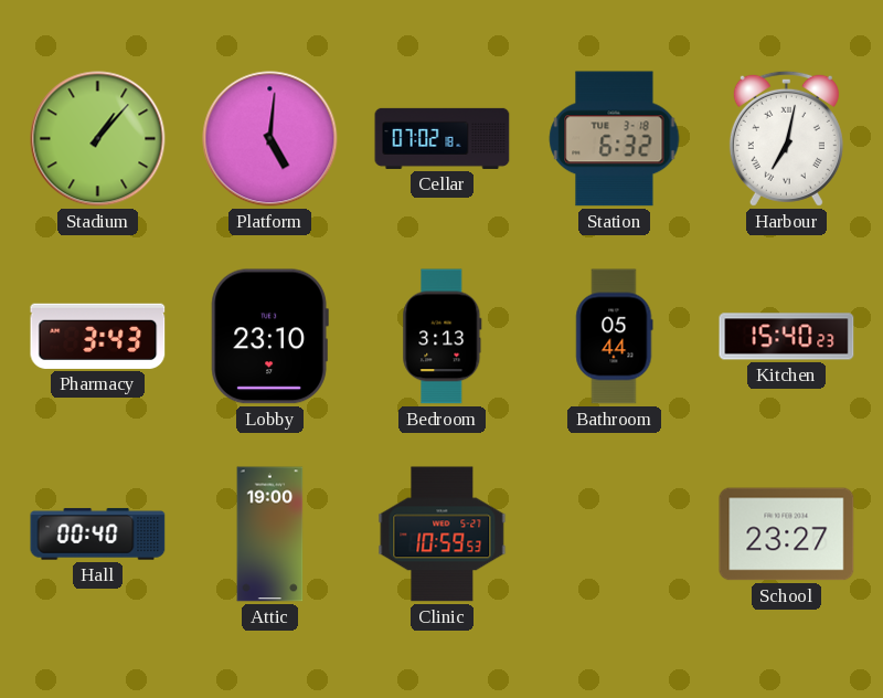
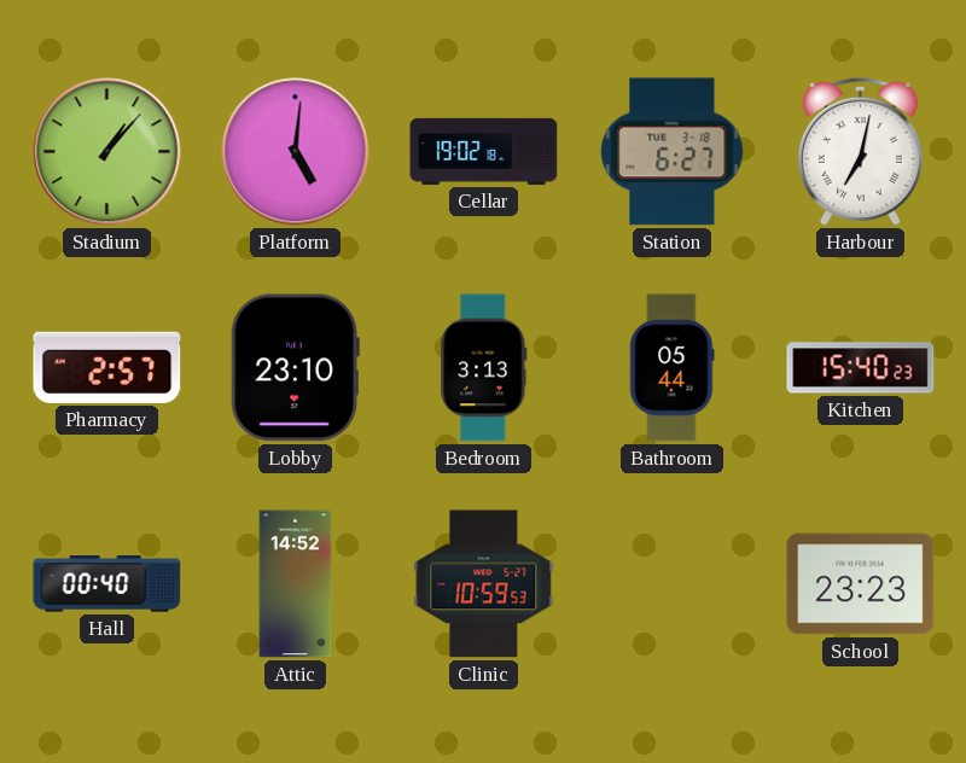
Cellar: 07:02 -> 19:02 (484, 151)
Station: 6:32 -> 6:27 (673, 152)
Pharmacy: 3:43 -> 2:57 (107, 367)
Attic: 19:00 -> 14:52 (296, 584)
School: 23:27 -> 23:23 (861, 584)
